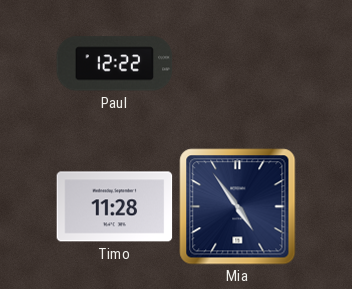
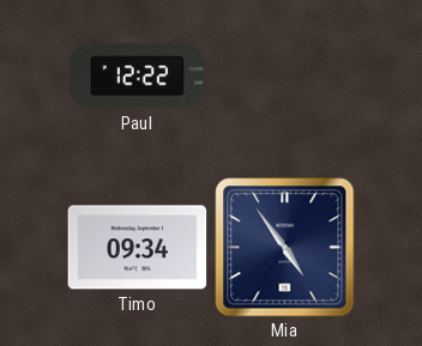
Timo: 11:28 -> 09:34 (138, 248)
